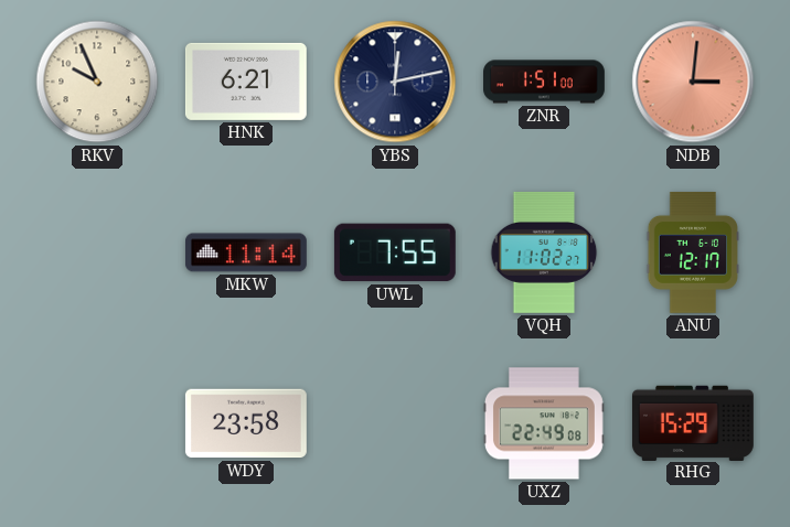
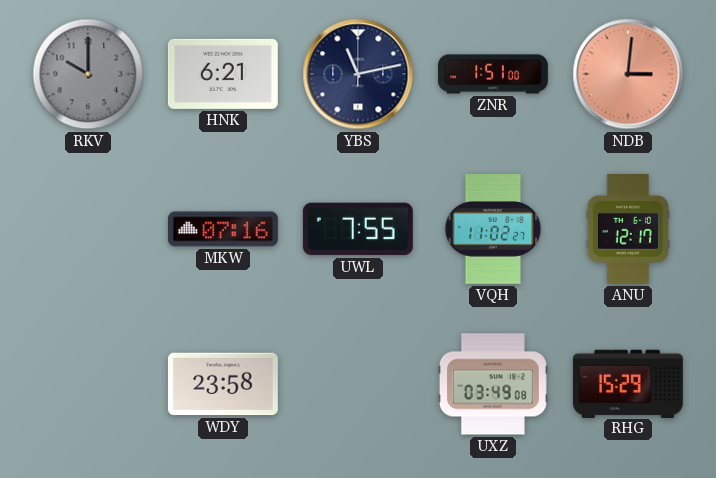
RKV: 9:56 -> 10:00 (88, 74)
RKV dial: cream -> grey (88, 74)
YBS: 12:13 -> 11:13 (358, 74)
MKW: 11:14 -> 07:16 (223, 229)
UXZ: 22:49 -> 03:49 (493, 384)
